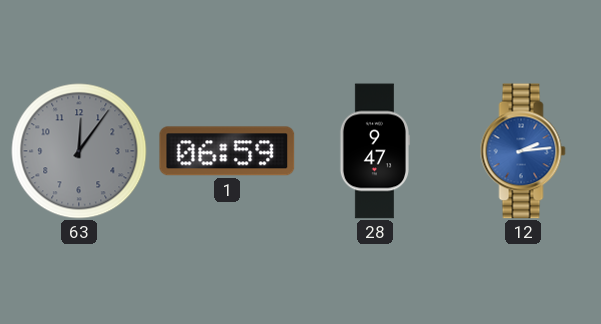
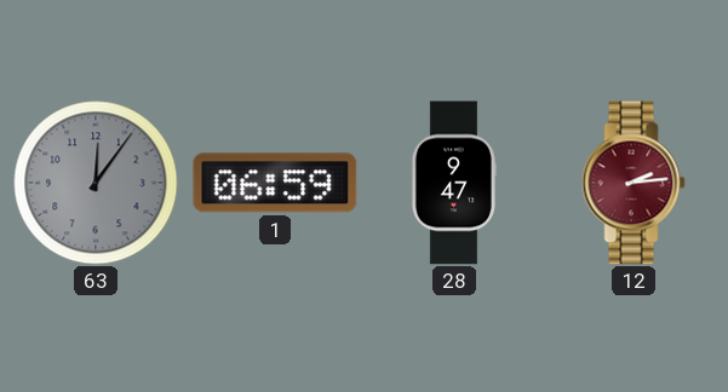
12 dial: blue -> burgundy (634, 183)
